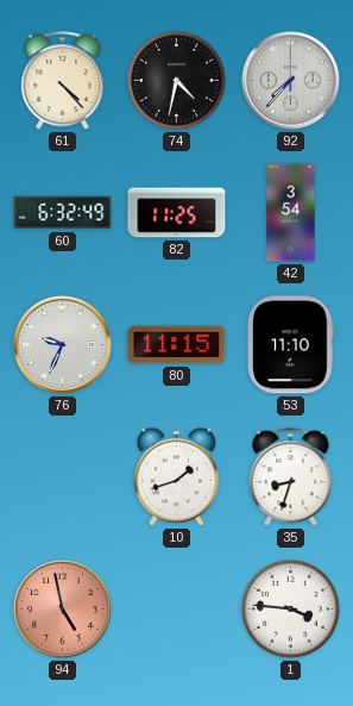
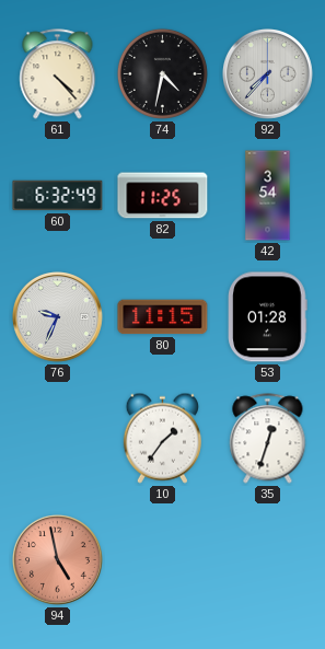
53: 11:10 -> 01:28 (268, 317)
10: 1:42 -> 1:36 (162, 438)
35: 8:33 -> 12:33 (268, 439)
1: 3:46 -> none (290, 608)
